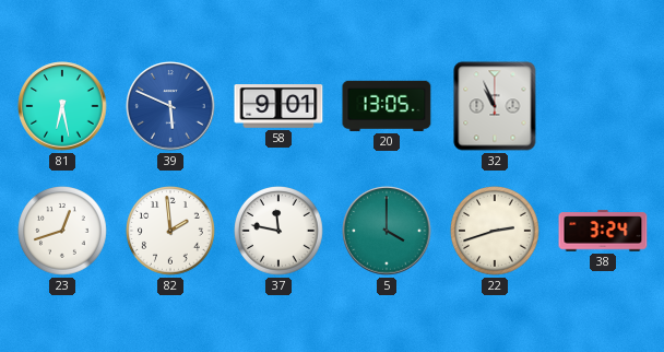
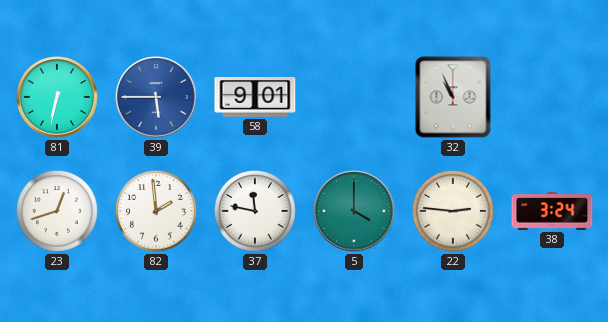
81: 6:28 -> 6:32 (57, 97)
39: 5:49 -> 5:45 (156, 97)
20: 13:05 -> none (387, 106)
22: 2:42 -> 2:46 (454, 212)
